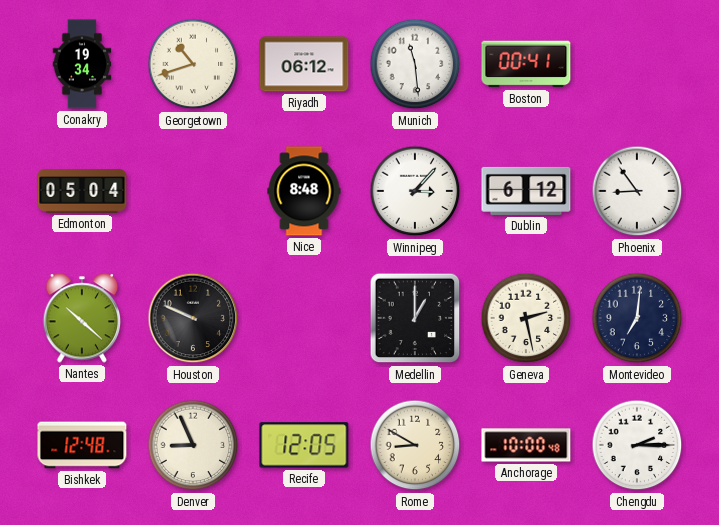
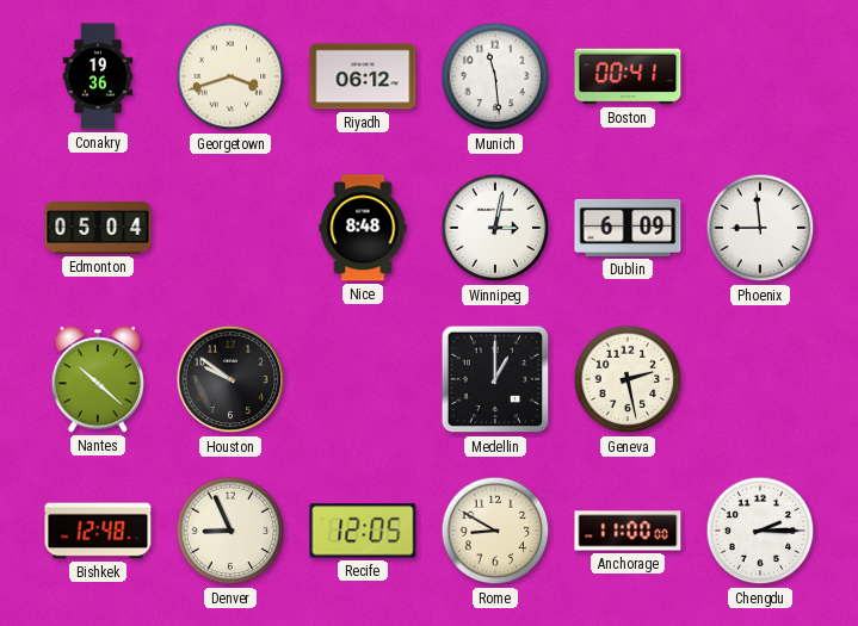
Conakry: 19:34 -> 19:36 (98, 76)
Georgetown: 10:42 -> 3:42 (230, 76)
Winnipeg: 3:07 -> 3:02 (495, 228)
Dublin: 6:12 -> 6:09 (628, 228)
Phoenix: 8:54 -> 8:59 (760, 228)
Houston: 9:49 -> 9:51 (230, 379)
Montevideo: 7:01 -> none (637, 318)
Anchorage: 10:00 -> 11:00 (628, 531)
